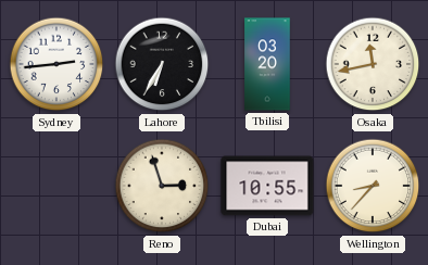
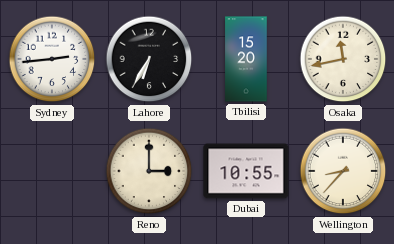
Tbilisi: 03:20 -> 15:20 (246, 59)
Reno: 2:57 -> 3:00 (149, 171)
